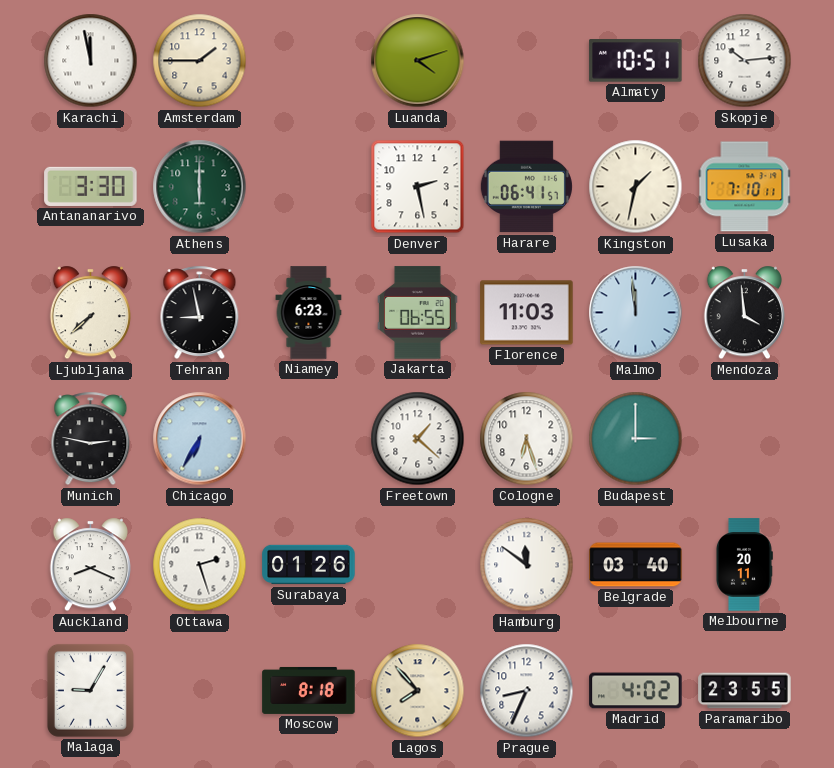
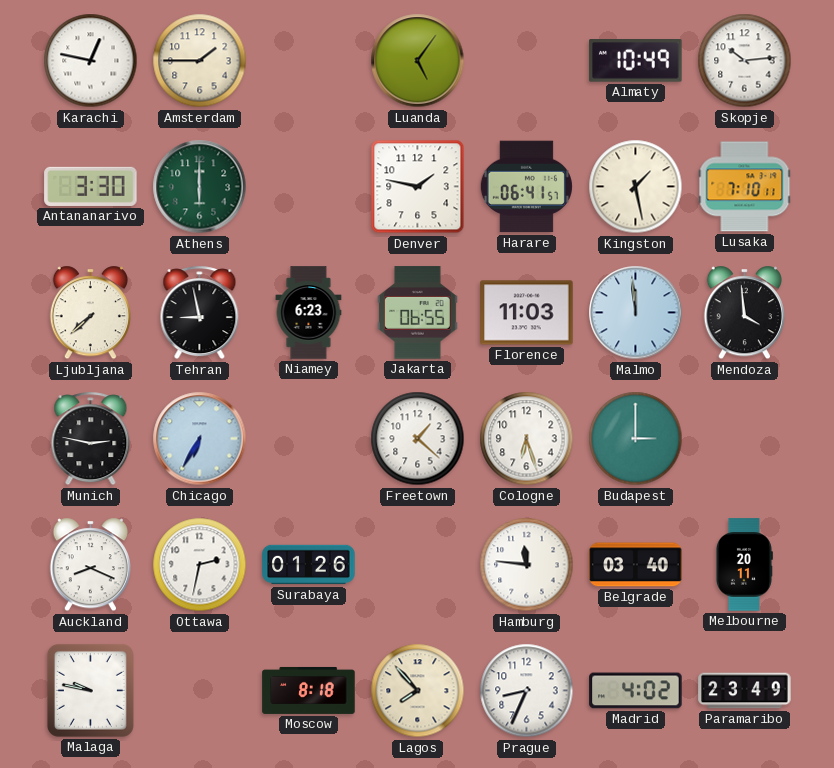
Karachi: 11:58 -> 12:47 (91, 61)
Luanda: 4:12 -> 5:06 (418, 61)
Almaty: 10:51 -> 10:49 (636, 61)
Denver: 2:28 -> 1:47 (418, 187)
Kingston: 1:32 -> 1:28 (636, 187)
Ottawa: 2:27 -> 2:32 (200, 565)
Hamburg: 11:51 -> 11:46 (527, 565)
Malaga: 9:05 -> 9:47 (90, 690)
Paramaribo: 23:55 -> 23:49 (745, 691)
